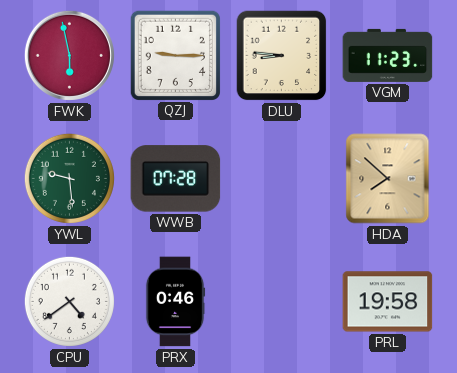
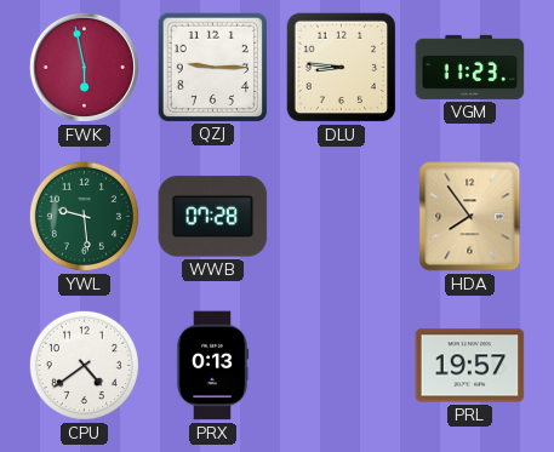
HDA: 7:52 -> 7:54 (470, 217)
PRX: 0:46 -> 0:13 (212, 366)
PRL: 19:58 -> 19:57 (470, 366)
